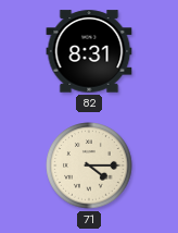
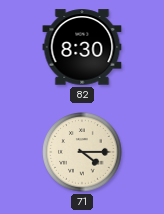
82: 8:31 -> 8:30 (82, 47)
